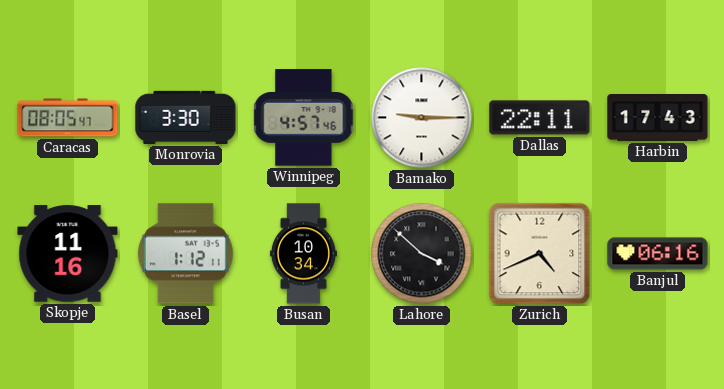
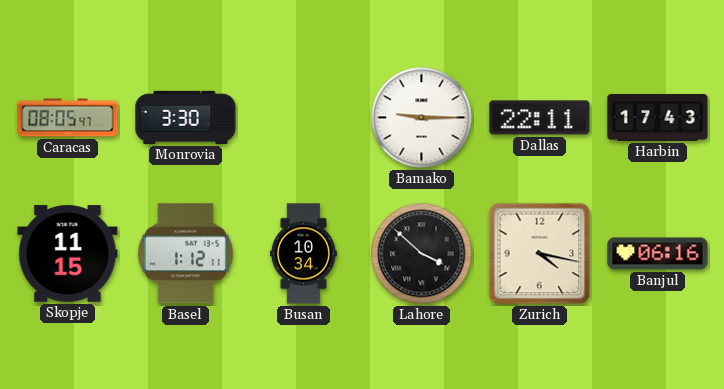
Winnipeg: 4:57 -> none (304, 118)
Skopje: 11:16 -> 11:15 (68, 254)
Zurich: 4:41 -> 4:17 (540, 254)
